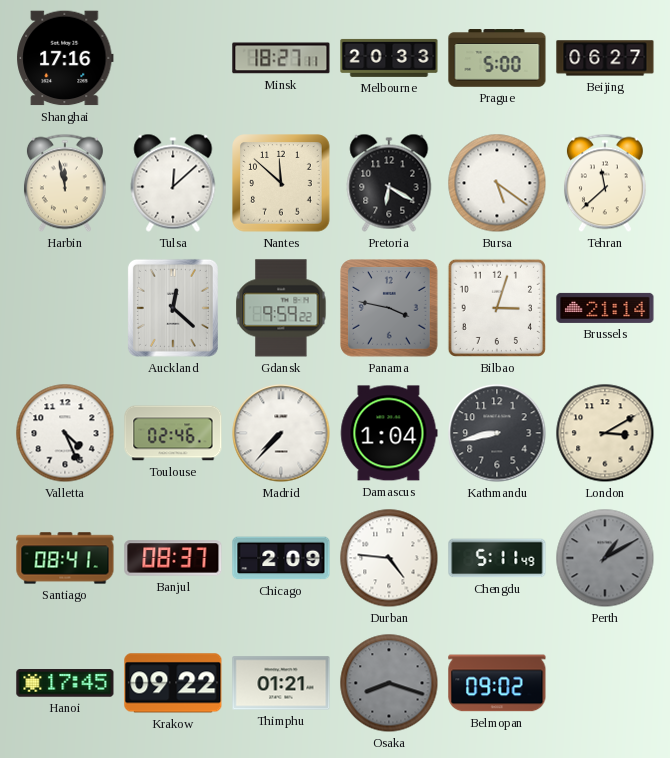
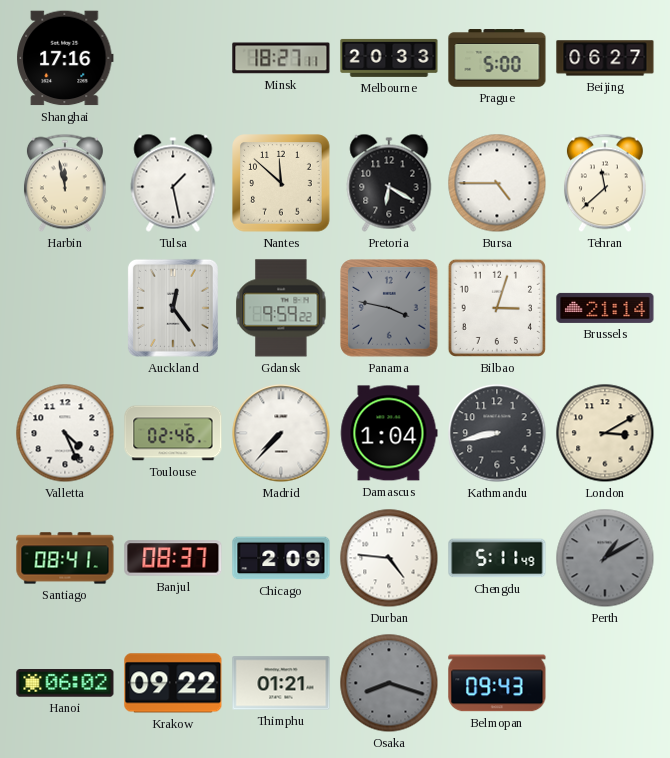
Tulsa: 12:08 -> 1:28 (173, 183)
Bursa: 5:21 -> 4:45 (497, 183)
Auckland: 12:22 -> 12:24 (173, 308)
Hanoi: 17:45 -> 06:02 (65, 683)
Belmopan: 09:02 -> 09:43 (497, 683)
